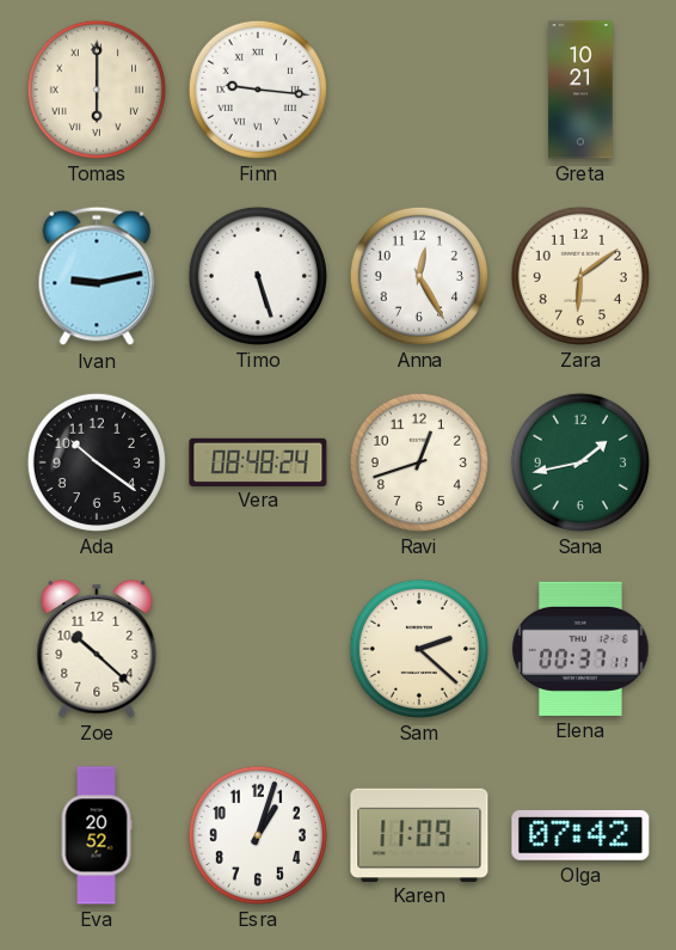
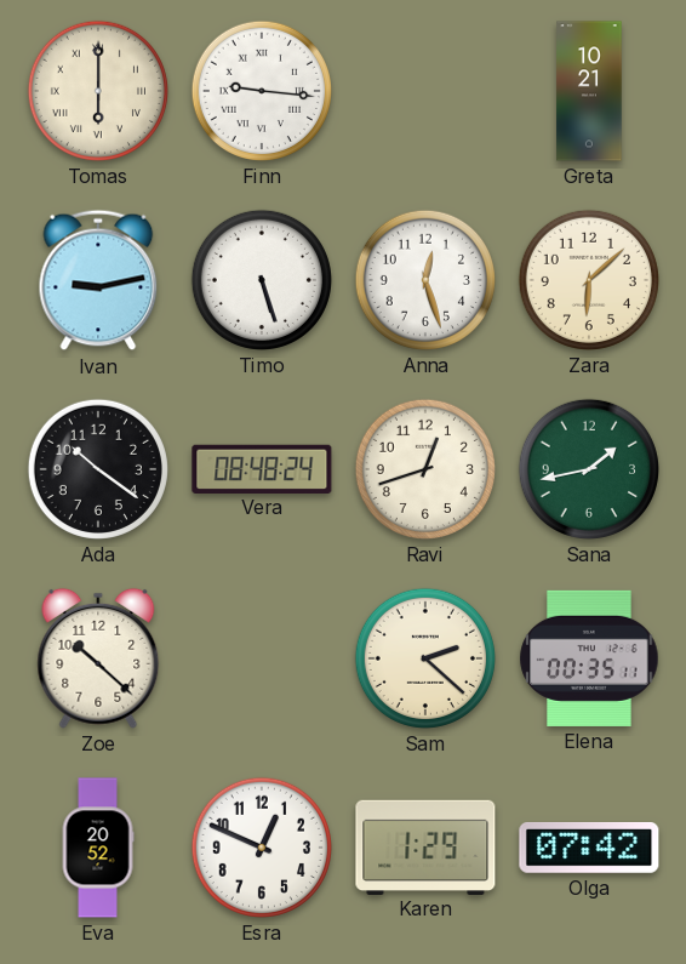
Anna: 12:25 -> 12:27 (425, 280)
Zara: 6:09 -> 6:08 (589, 280)
Elena: 00:37 -> 00:35 (589, 658)
Esra: 1:03 -> 12:49 (262, 848)
Karen: 11:09 -> 1:29 (425, 846)
